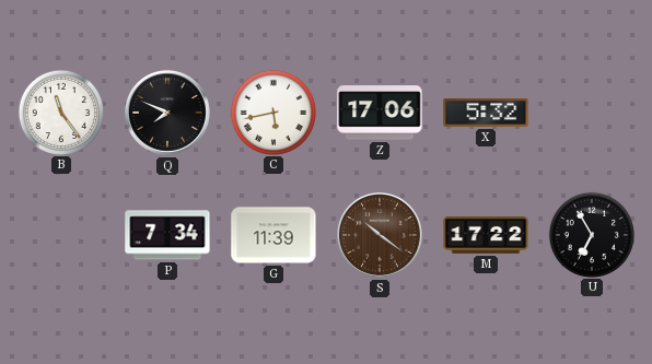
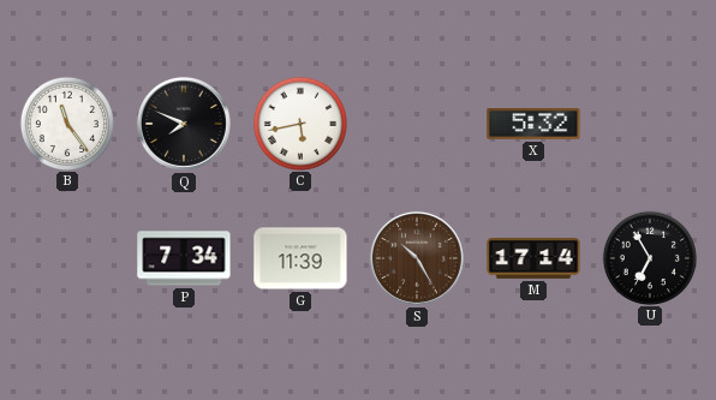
Z: 17:06 -> none (380, 113)
S: 10:21 -> 10:25 (417, 258)
M: 17:22 -> 17:14 (533, 259)
